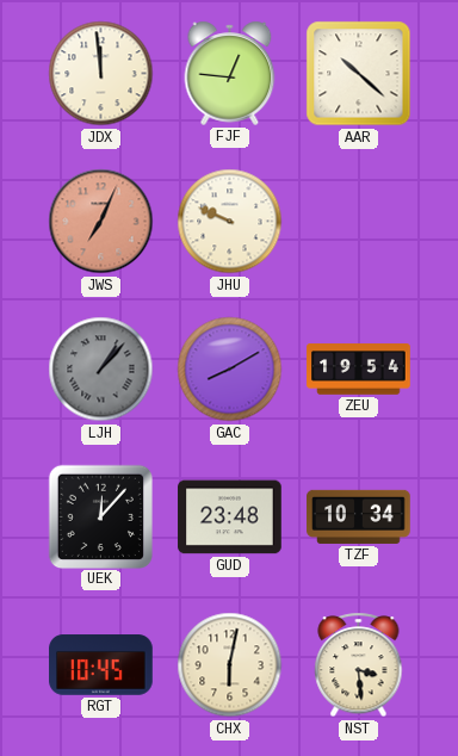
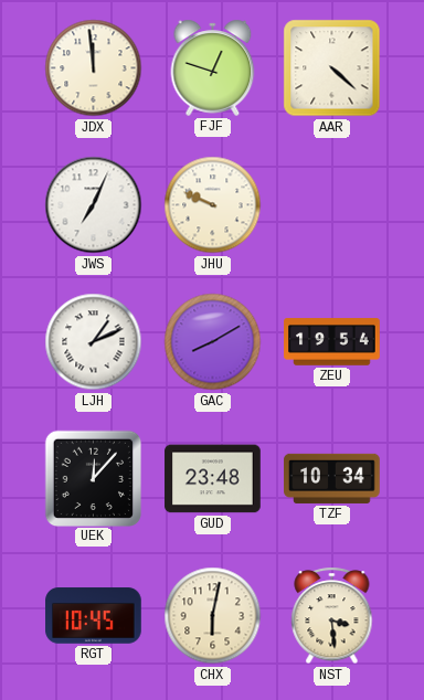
FJF: 12:46 -> 12:48 (213, 67)
AAR: 10:22 -> 4:22 (332, 68)
JWS dial: salmon -> white (94, 205)
LJH: 1:07 -> 1:11 (94, 342)
LJH dial: grey -> white (94, 342)
